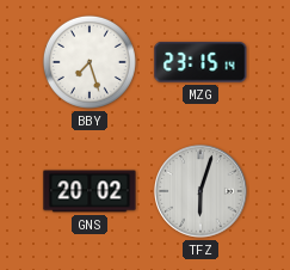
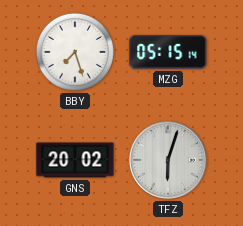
MZG: 23:15 -> 05:15 (168, 52)
